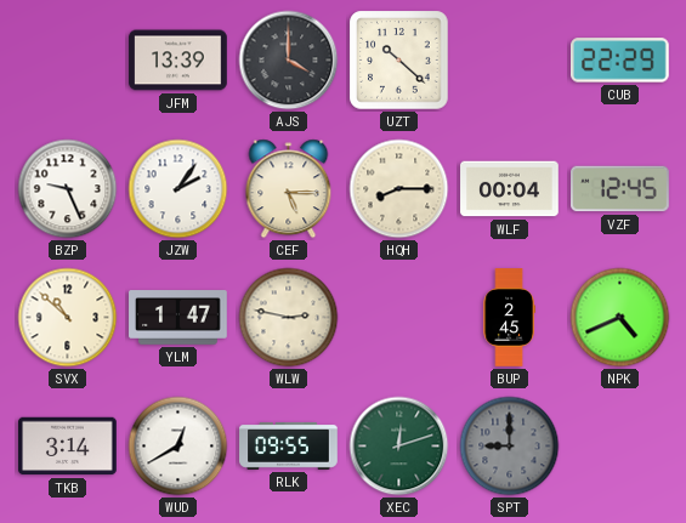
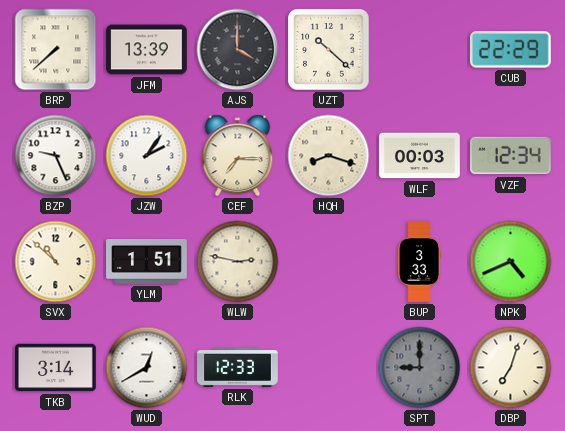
BRP: none -> 7:38 (56, 50)
CEF: 5:15 -> 7:15 (238, 156)
HQH: 8:15 -> 8:18 (329, 156)
WLF: 00:04 -> 00:03 (420, 156)
VZF: 12:45 -> 12:34 (511, 156)
YLM: 1:47 -> 1:51 (147, 262)
BUP: 2:45 -> 3:33 (419, 262)
RLK: 09:55 -> 12:33 (238, 367)
XEC: 12:12 -> none (399, 447)
DBP: none -> 7:03 (511, 368)
